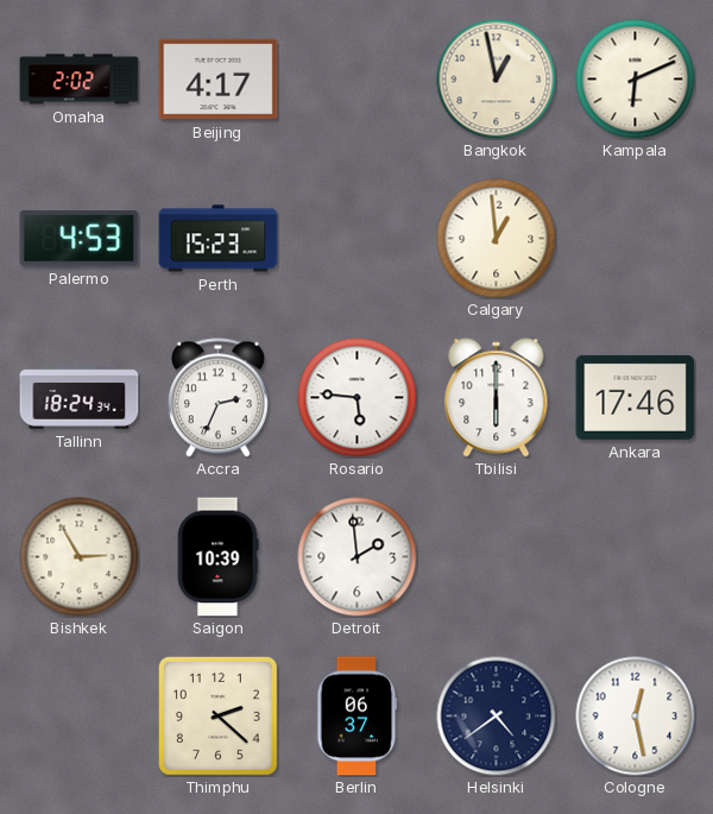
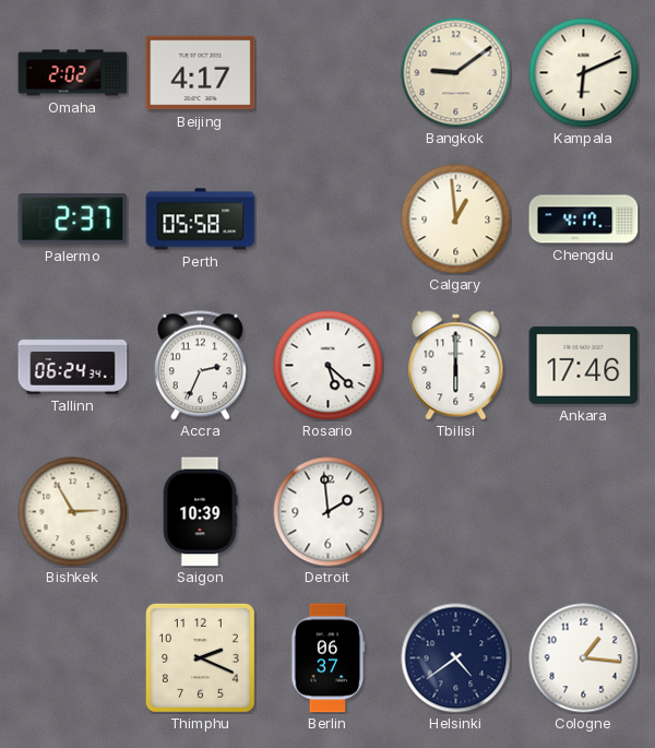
Bangkok: 12:58 -> 9:09 (456, 73)
Palermo: 4:53 -> 2:37 (73, 219)
Perth: 15:23 -> 05:58 (201, 219)
Chengdu: none -> 4:17 (584, 219)
Tallinn: 18:24 -> 06:24 (73, 366)
Rosario: 5:46 -> 5:22 (329, 366)
Thimphu: 2:22 -> 2:19 (200, 657)
Cologne: 12:28 -> 1:16 (584, 658)
